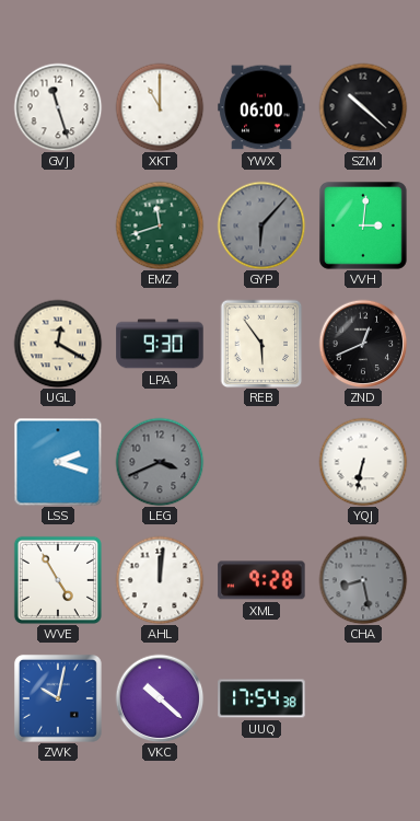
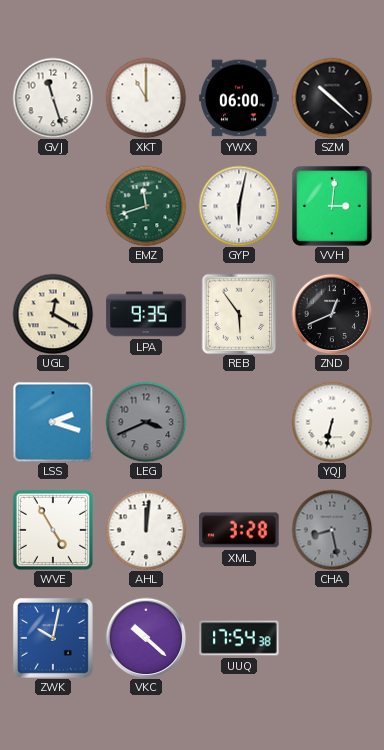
GYP: 6:07 -> 6:02 (239, 206)
GYP dial: grey -> white (239, 206)
LPA: 9:30 -> 9:35 (146, 314)
XML: 9:28 -> 3:28 (239, 530)
